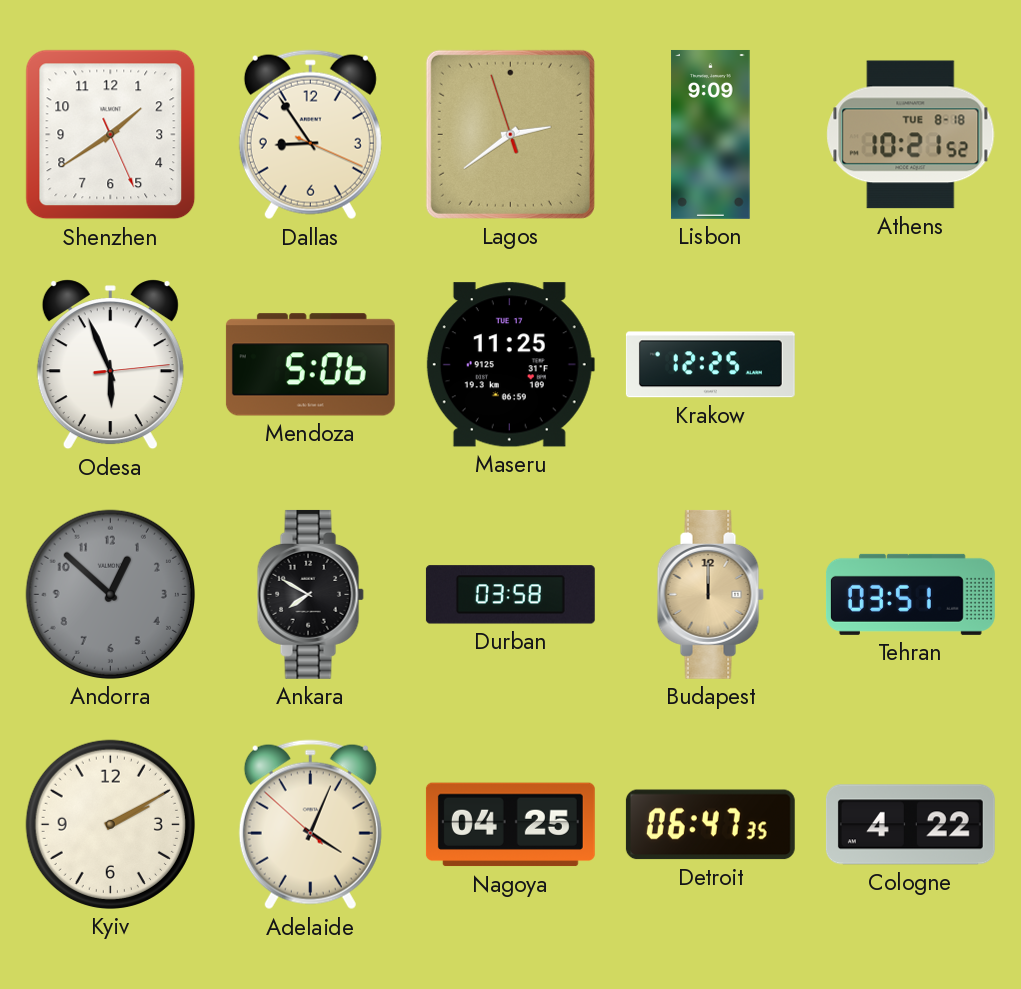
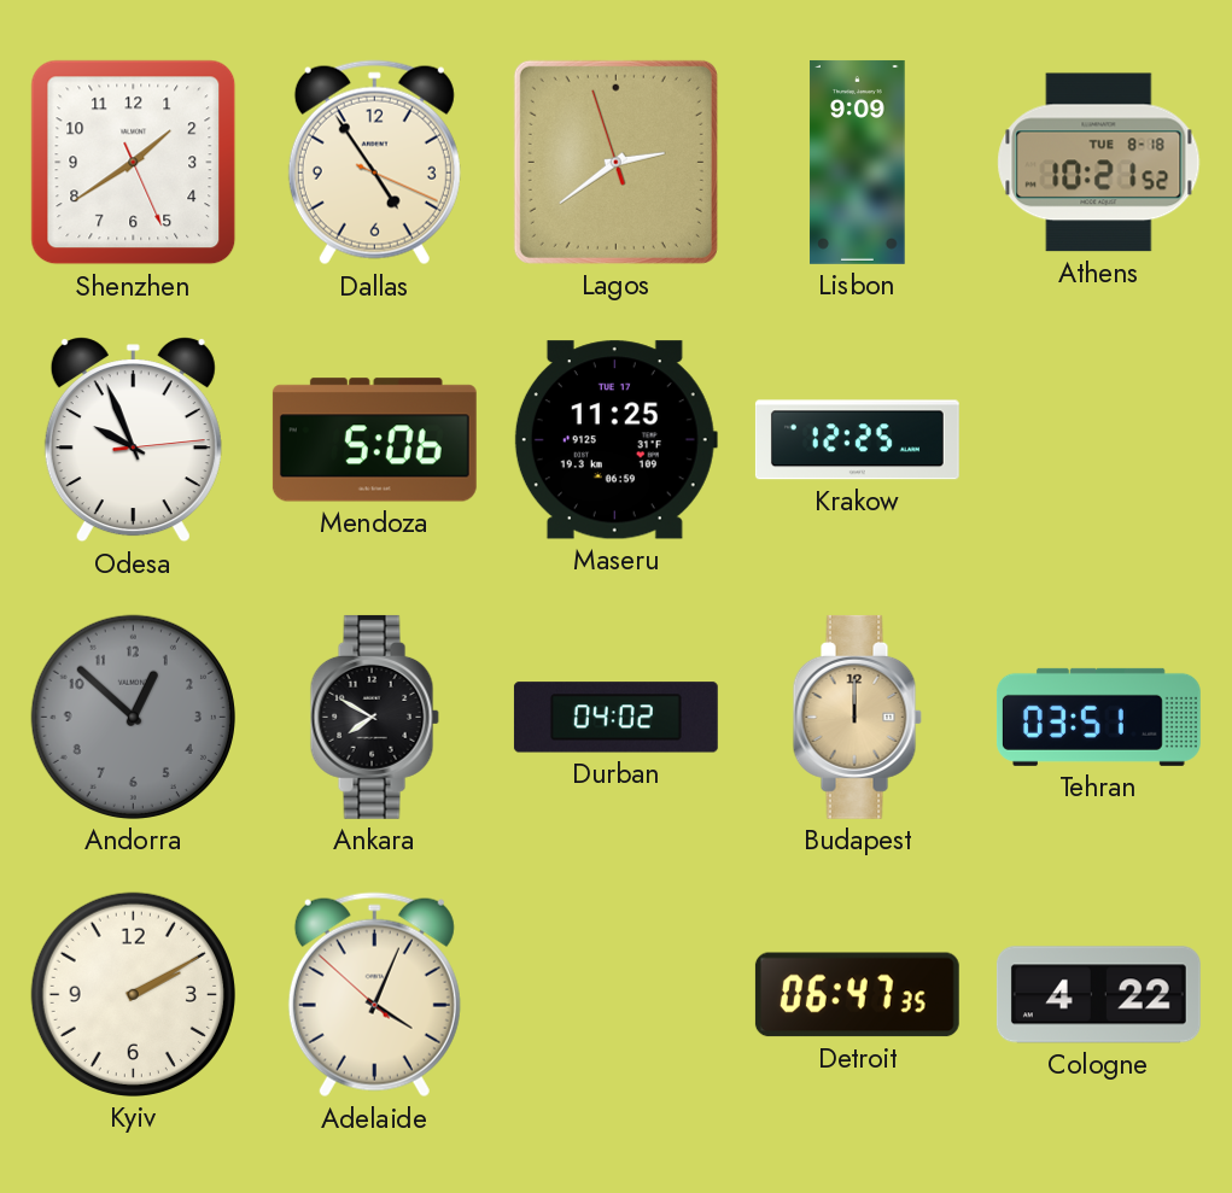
Dallas: 8:54 -> 4:54 (374, 163)
Odesa: 5:56 -> 9:56 (133, 440)
Durban: 03:58 -> 04:02 (615, 718)
Nagoya: 04:25 -> none (510, 825)
